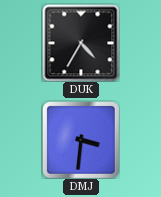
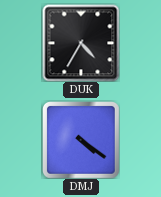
DMJ: 3:31 -> 4:21 (81, 140)
